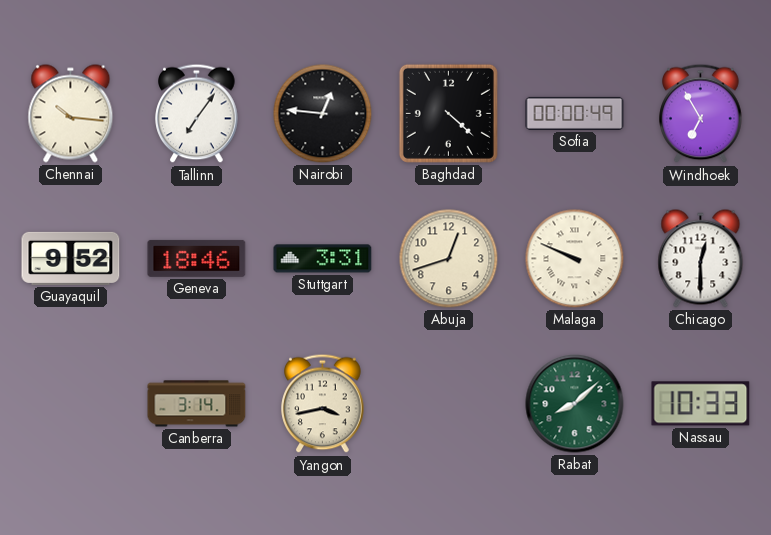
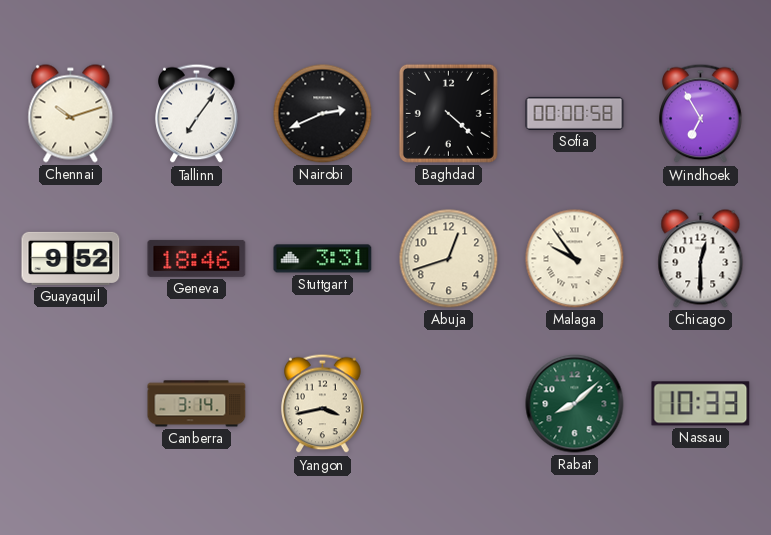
Chennai: 10:16 -> 10:12 (71, 114)
Nairobi: 12:46 -> 2:41 (323, 114)
Sofia: 00:00:49 -> 00:00:58 (575, 113)
Malaga: 9:49 -> 9:54 (575, 259)
